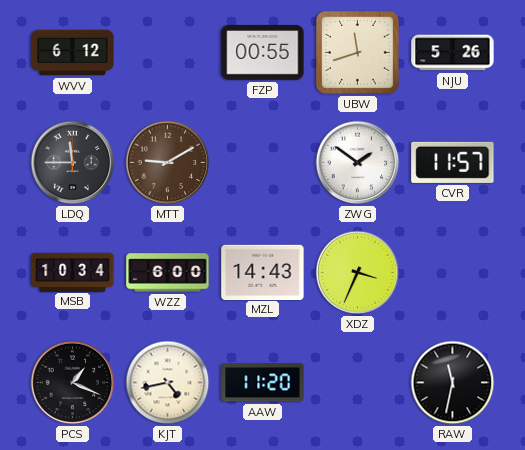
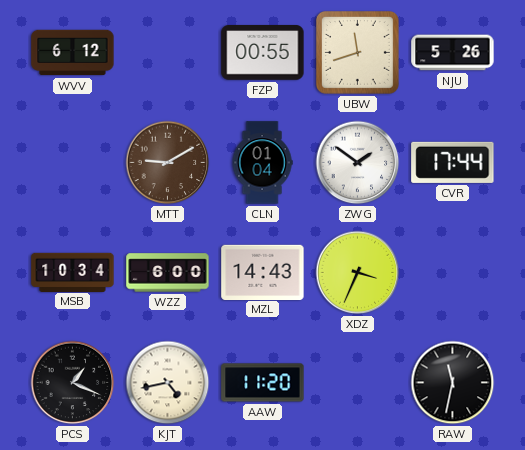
LDQ: 11:45 -> none (73, 163)
CLN: none -> 01:04 (262, 163)
CVR: 11:57 -> 17:44 (453, 162)
